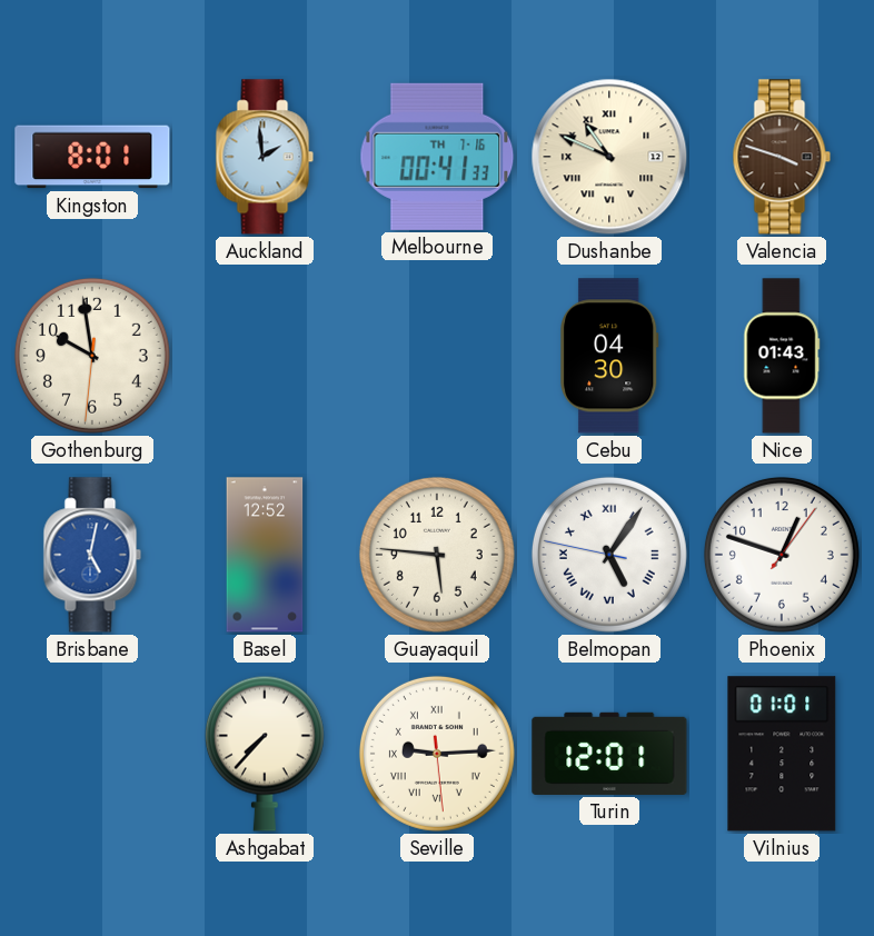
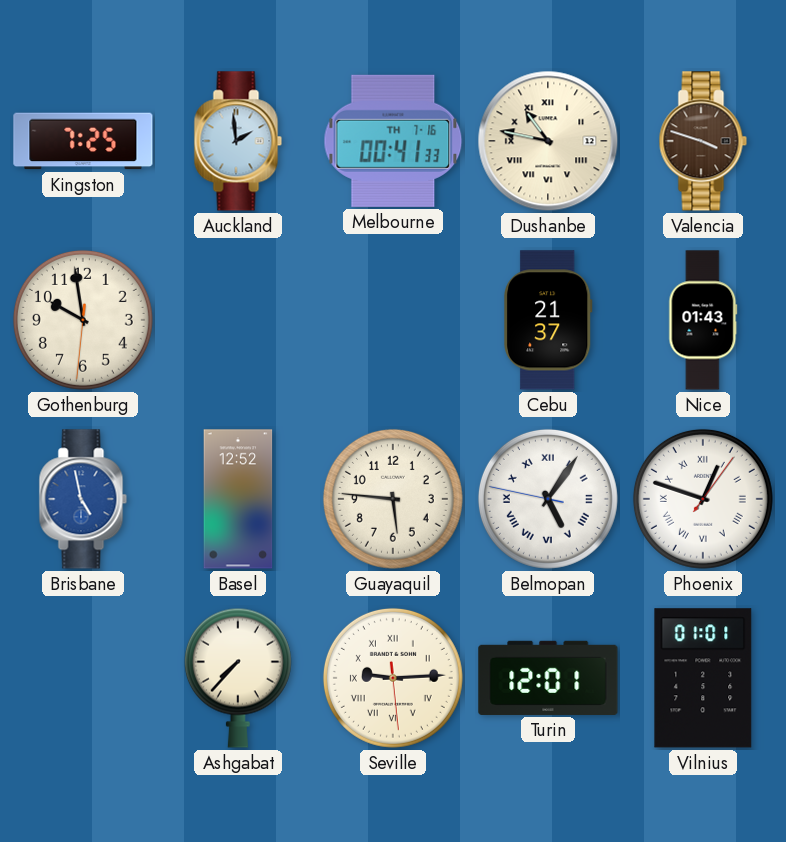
Kingston: 8:01 -> 7:25 (83, 141)
Dushanbe: 10:49 -> 10:47 (548, 141)
Cebu: 04:30 -> 21:37 (549, 320)
Brisbane: 5:02 -> 4:58 (83, 499)
Phoenix numerals: Arabic -> Roman (703, 499)
